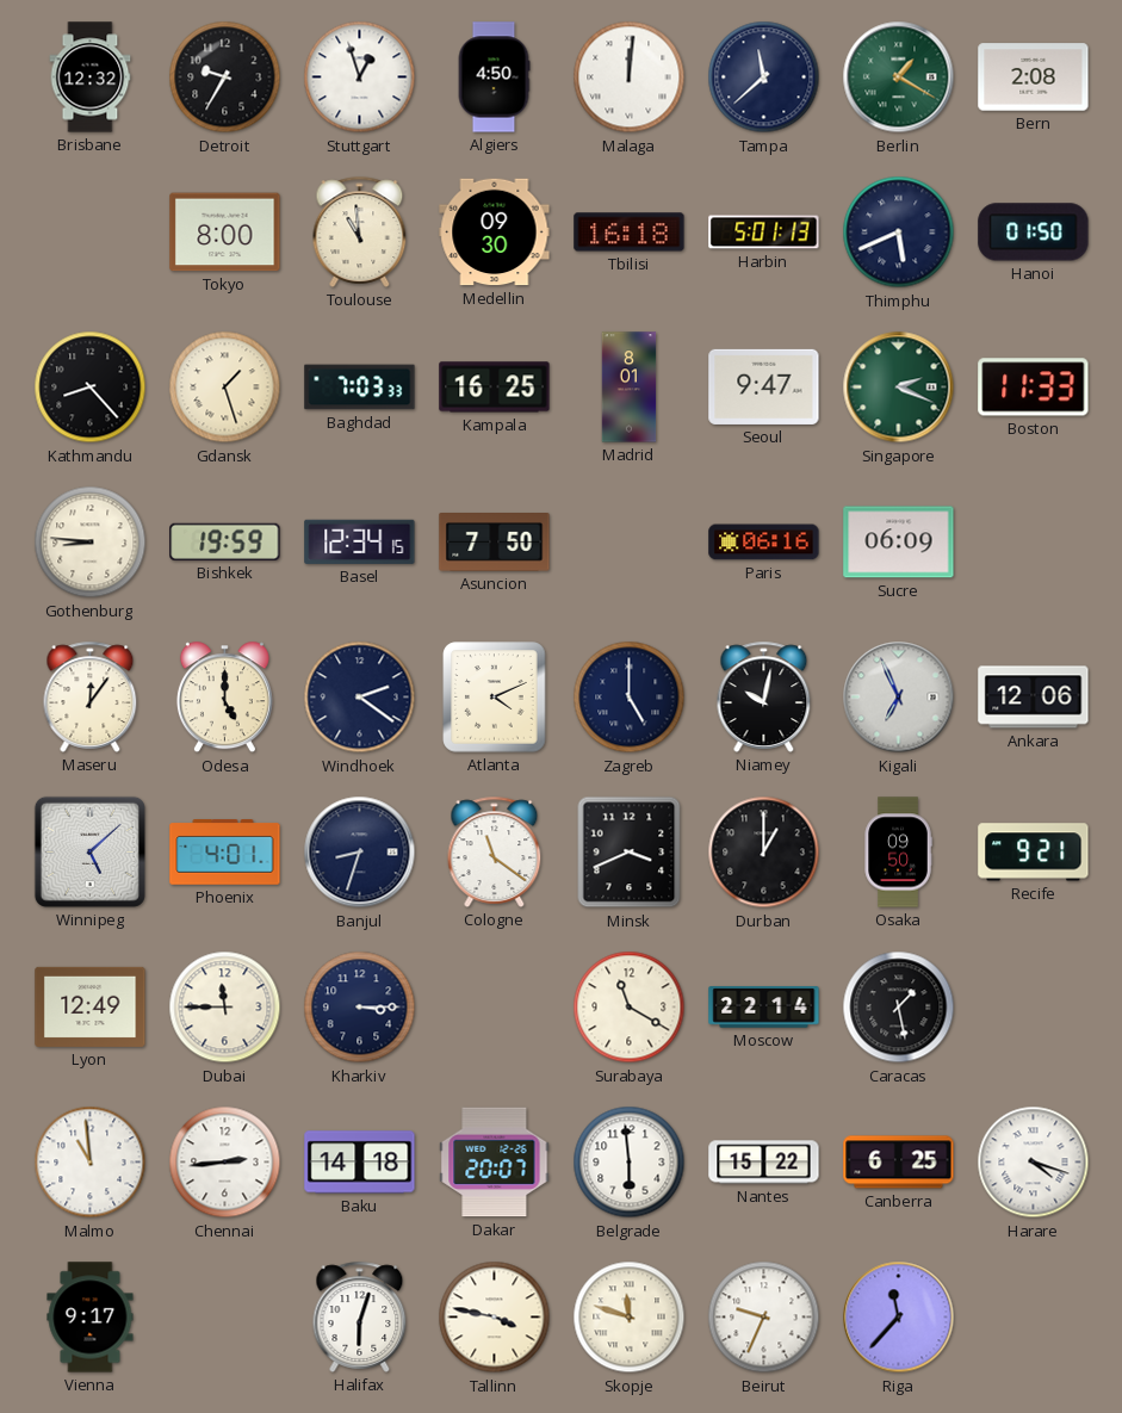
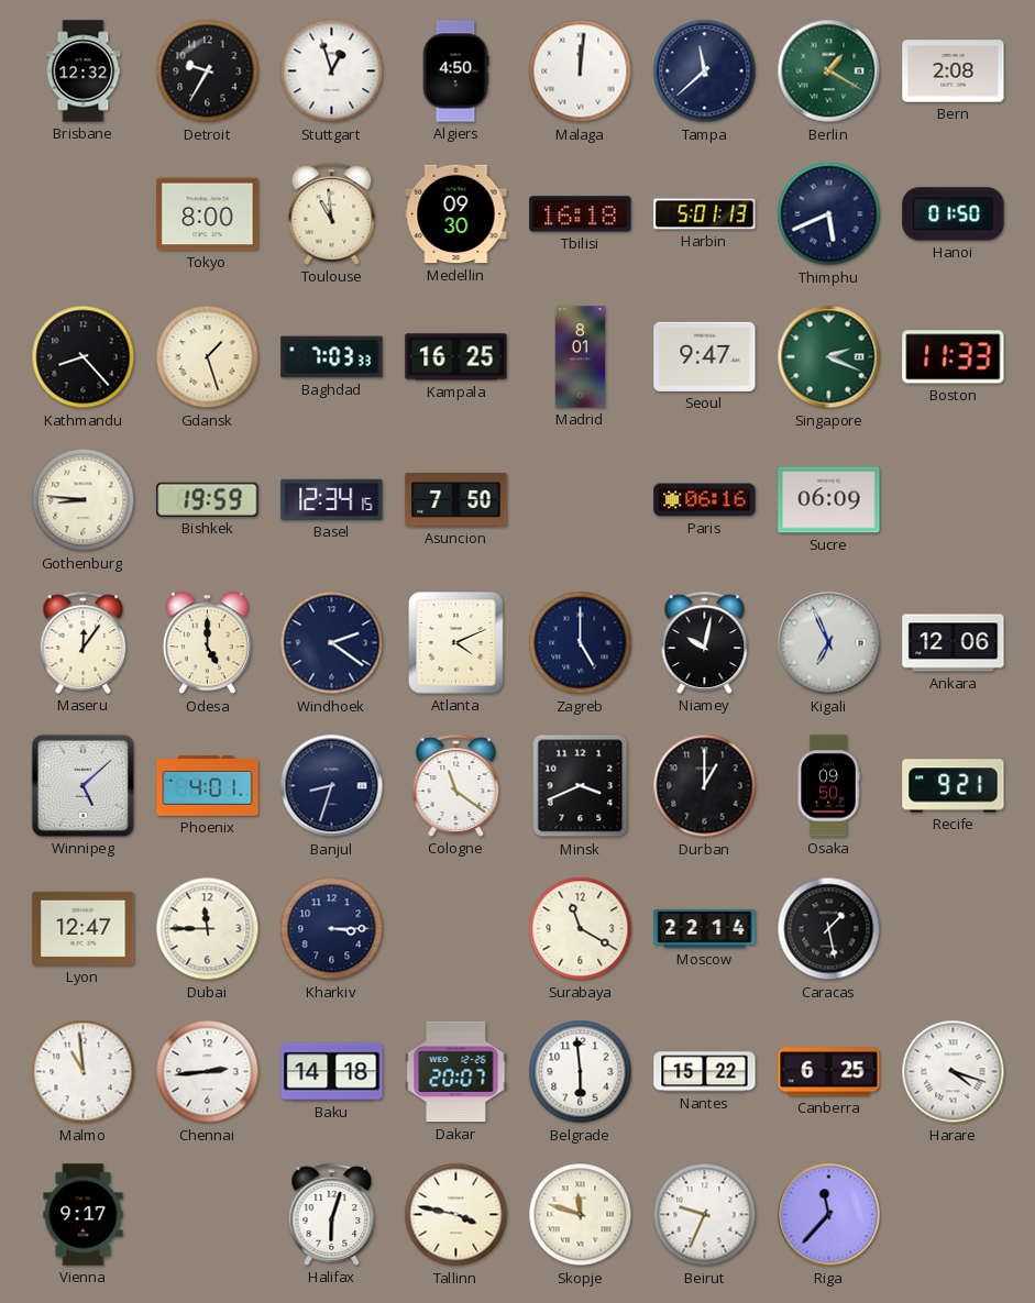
Lyon: 12:49 -> 12:47 (84, 928)
